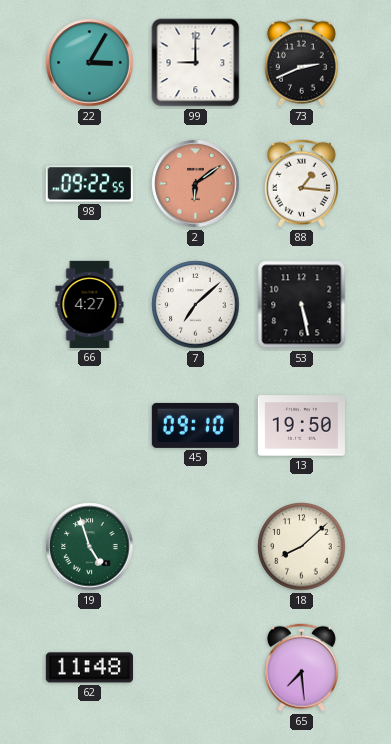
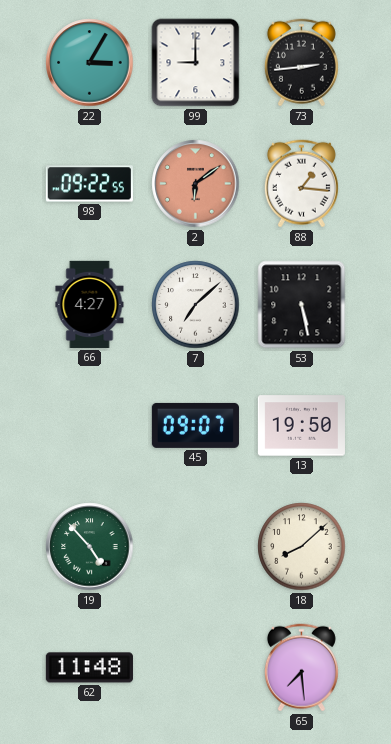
73: 2:41 -> 2:44 (301, 63)
45: 09:10 -> 09:07 (195, 425)
19: 4:57 -> 4:53 (90, 547)
